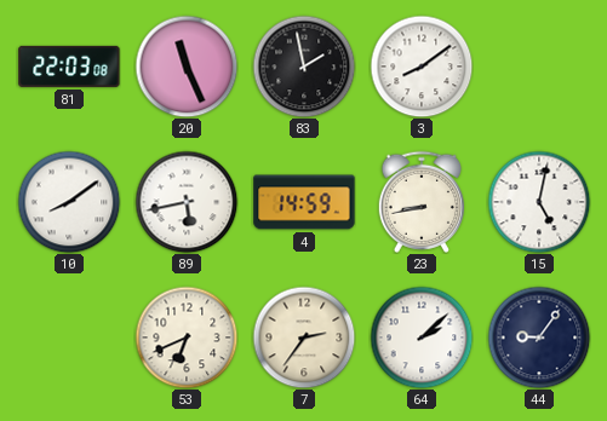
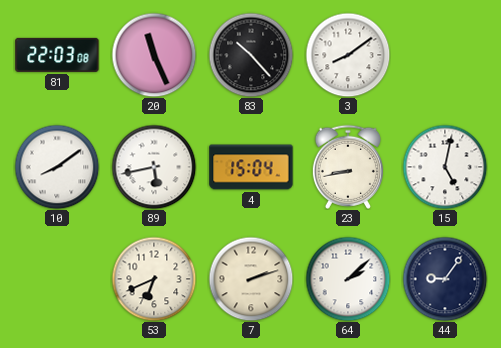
83: 1:58 -> 10:23 (251, 55)
4: 14:59 -> 15:04 (251, 167)
7: 2:36 -> 2:12 (251, 279)
